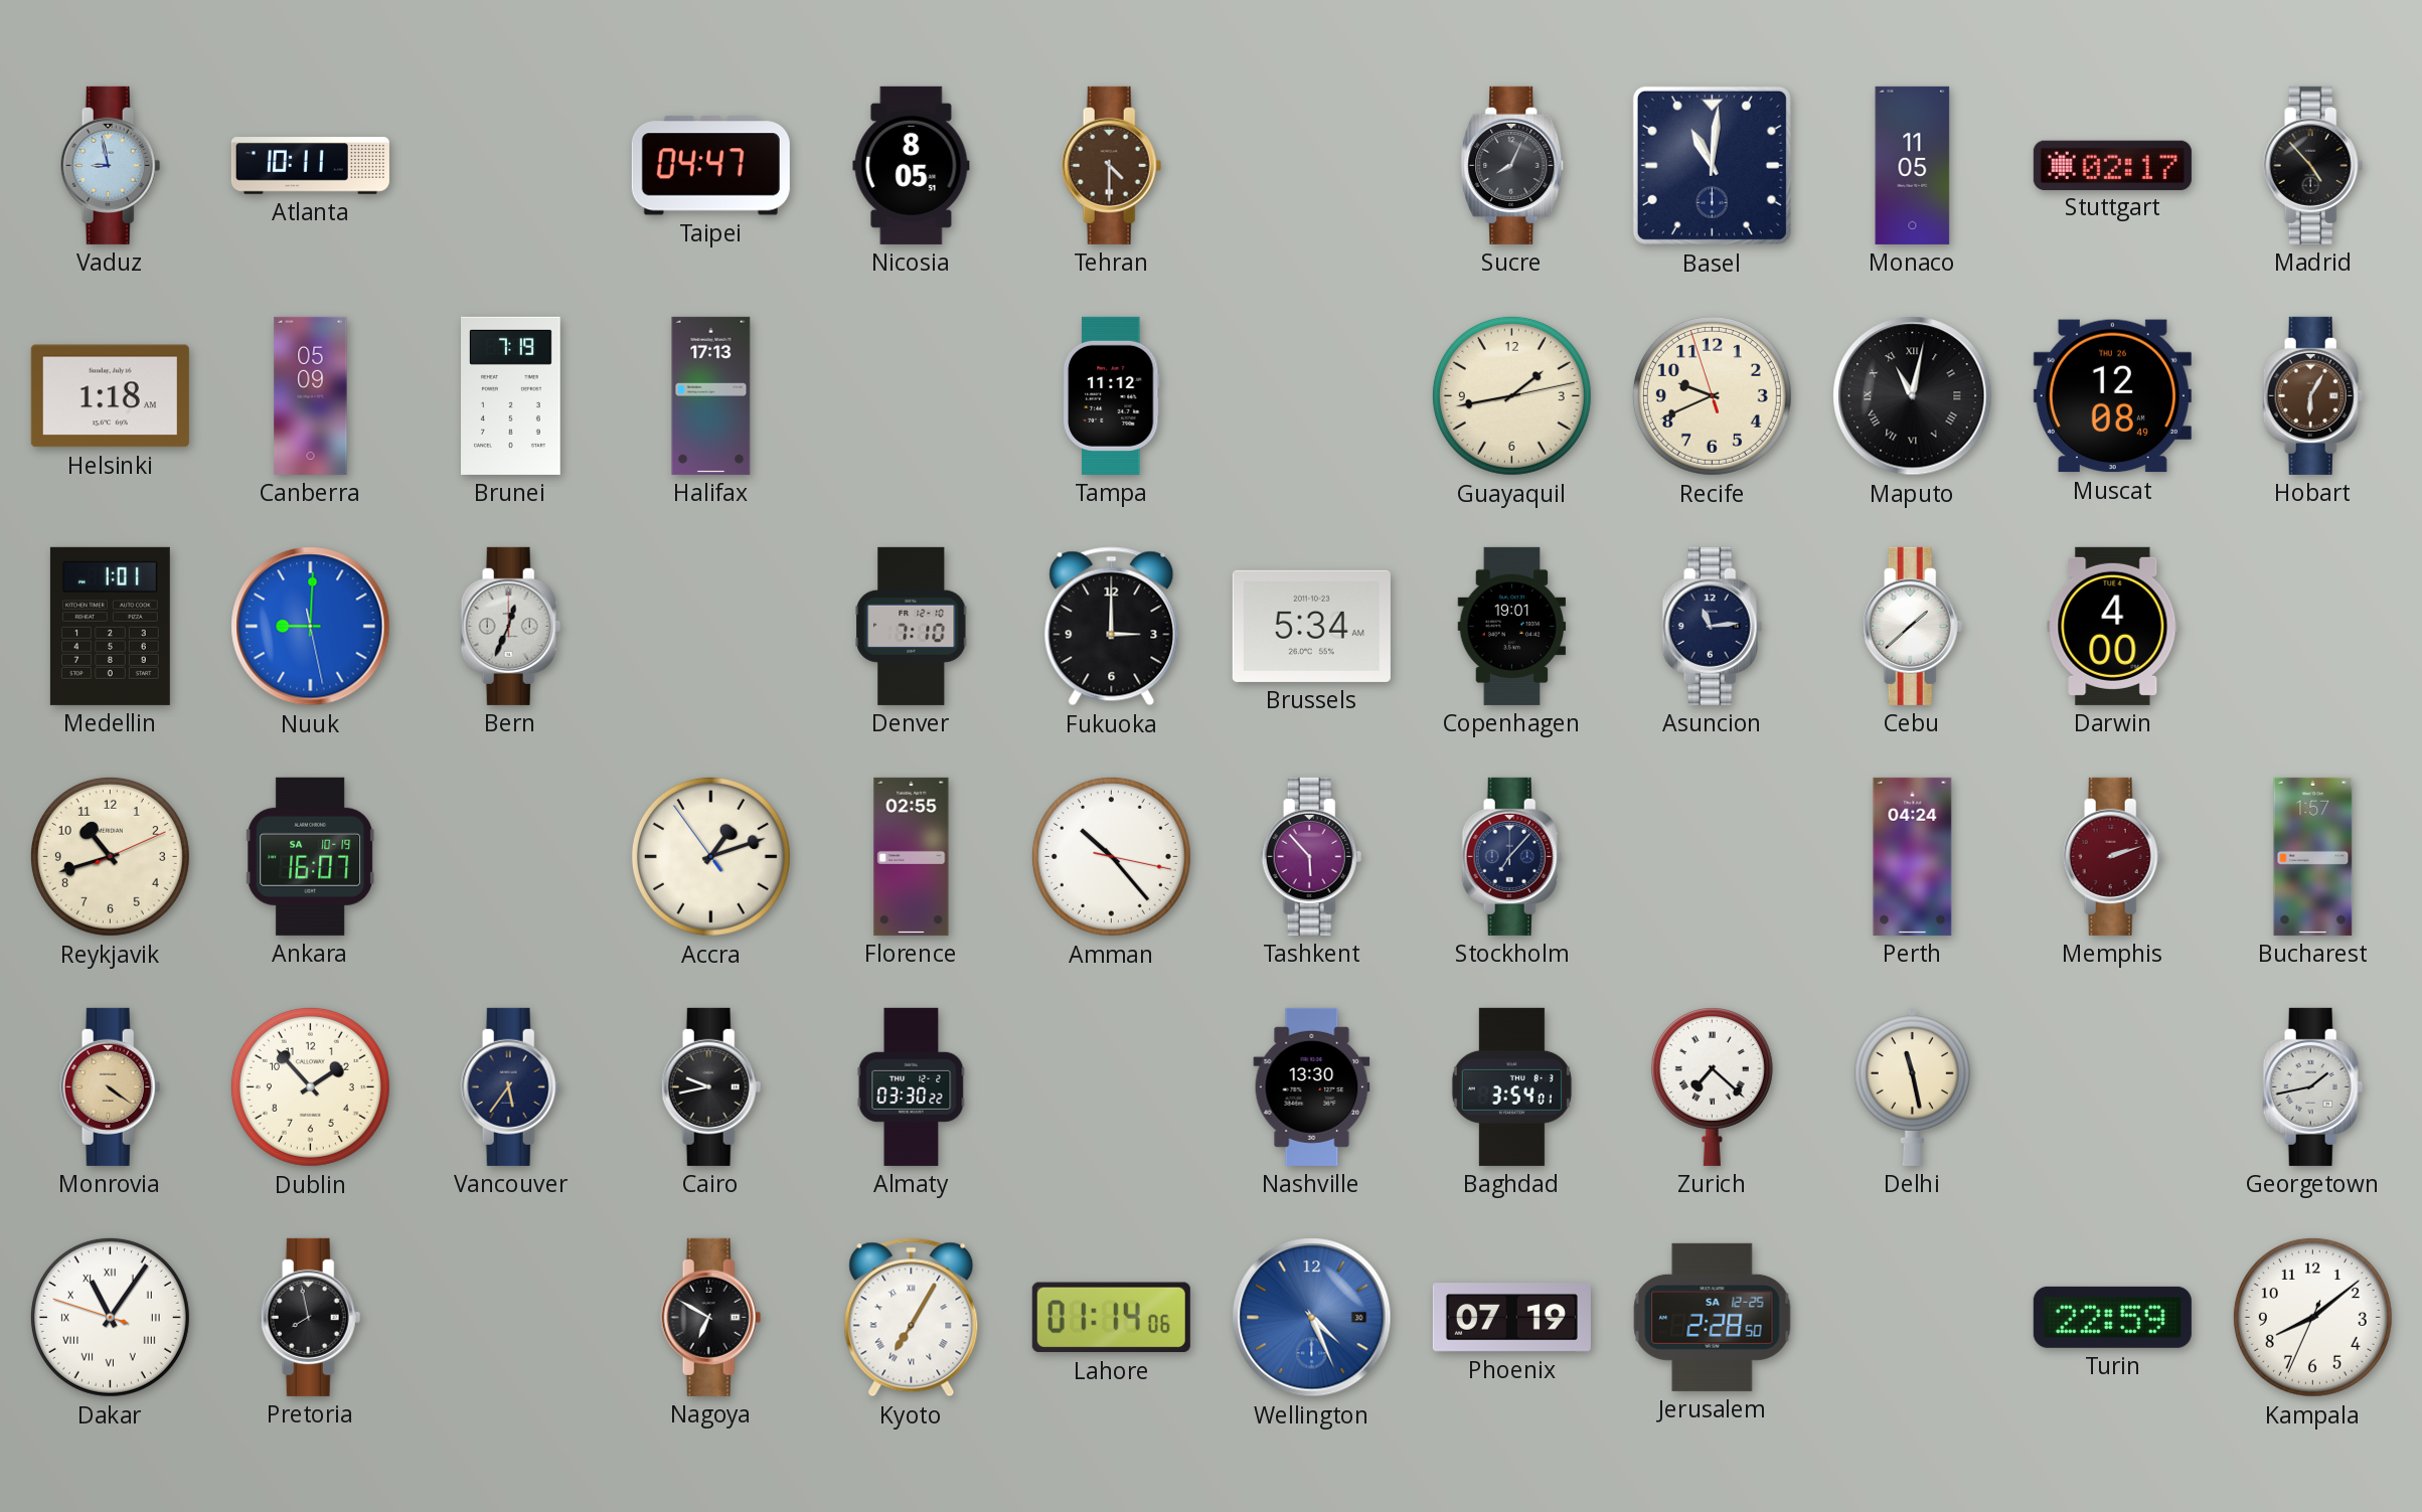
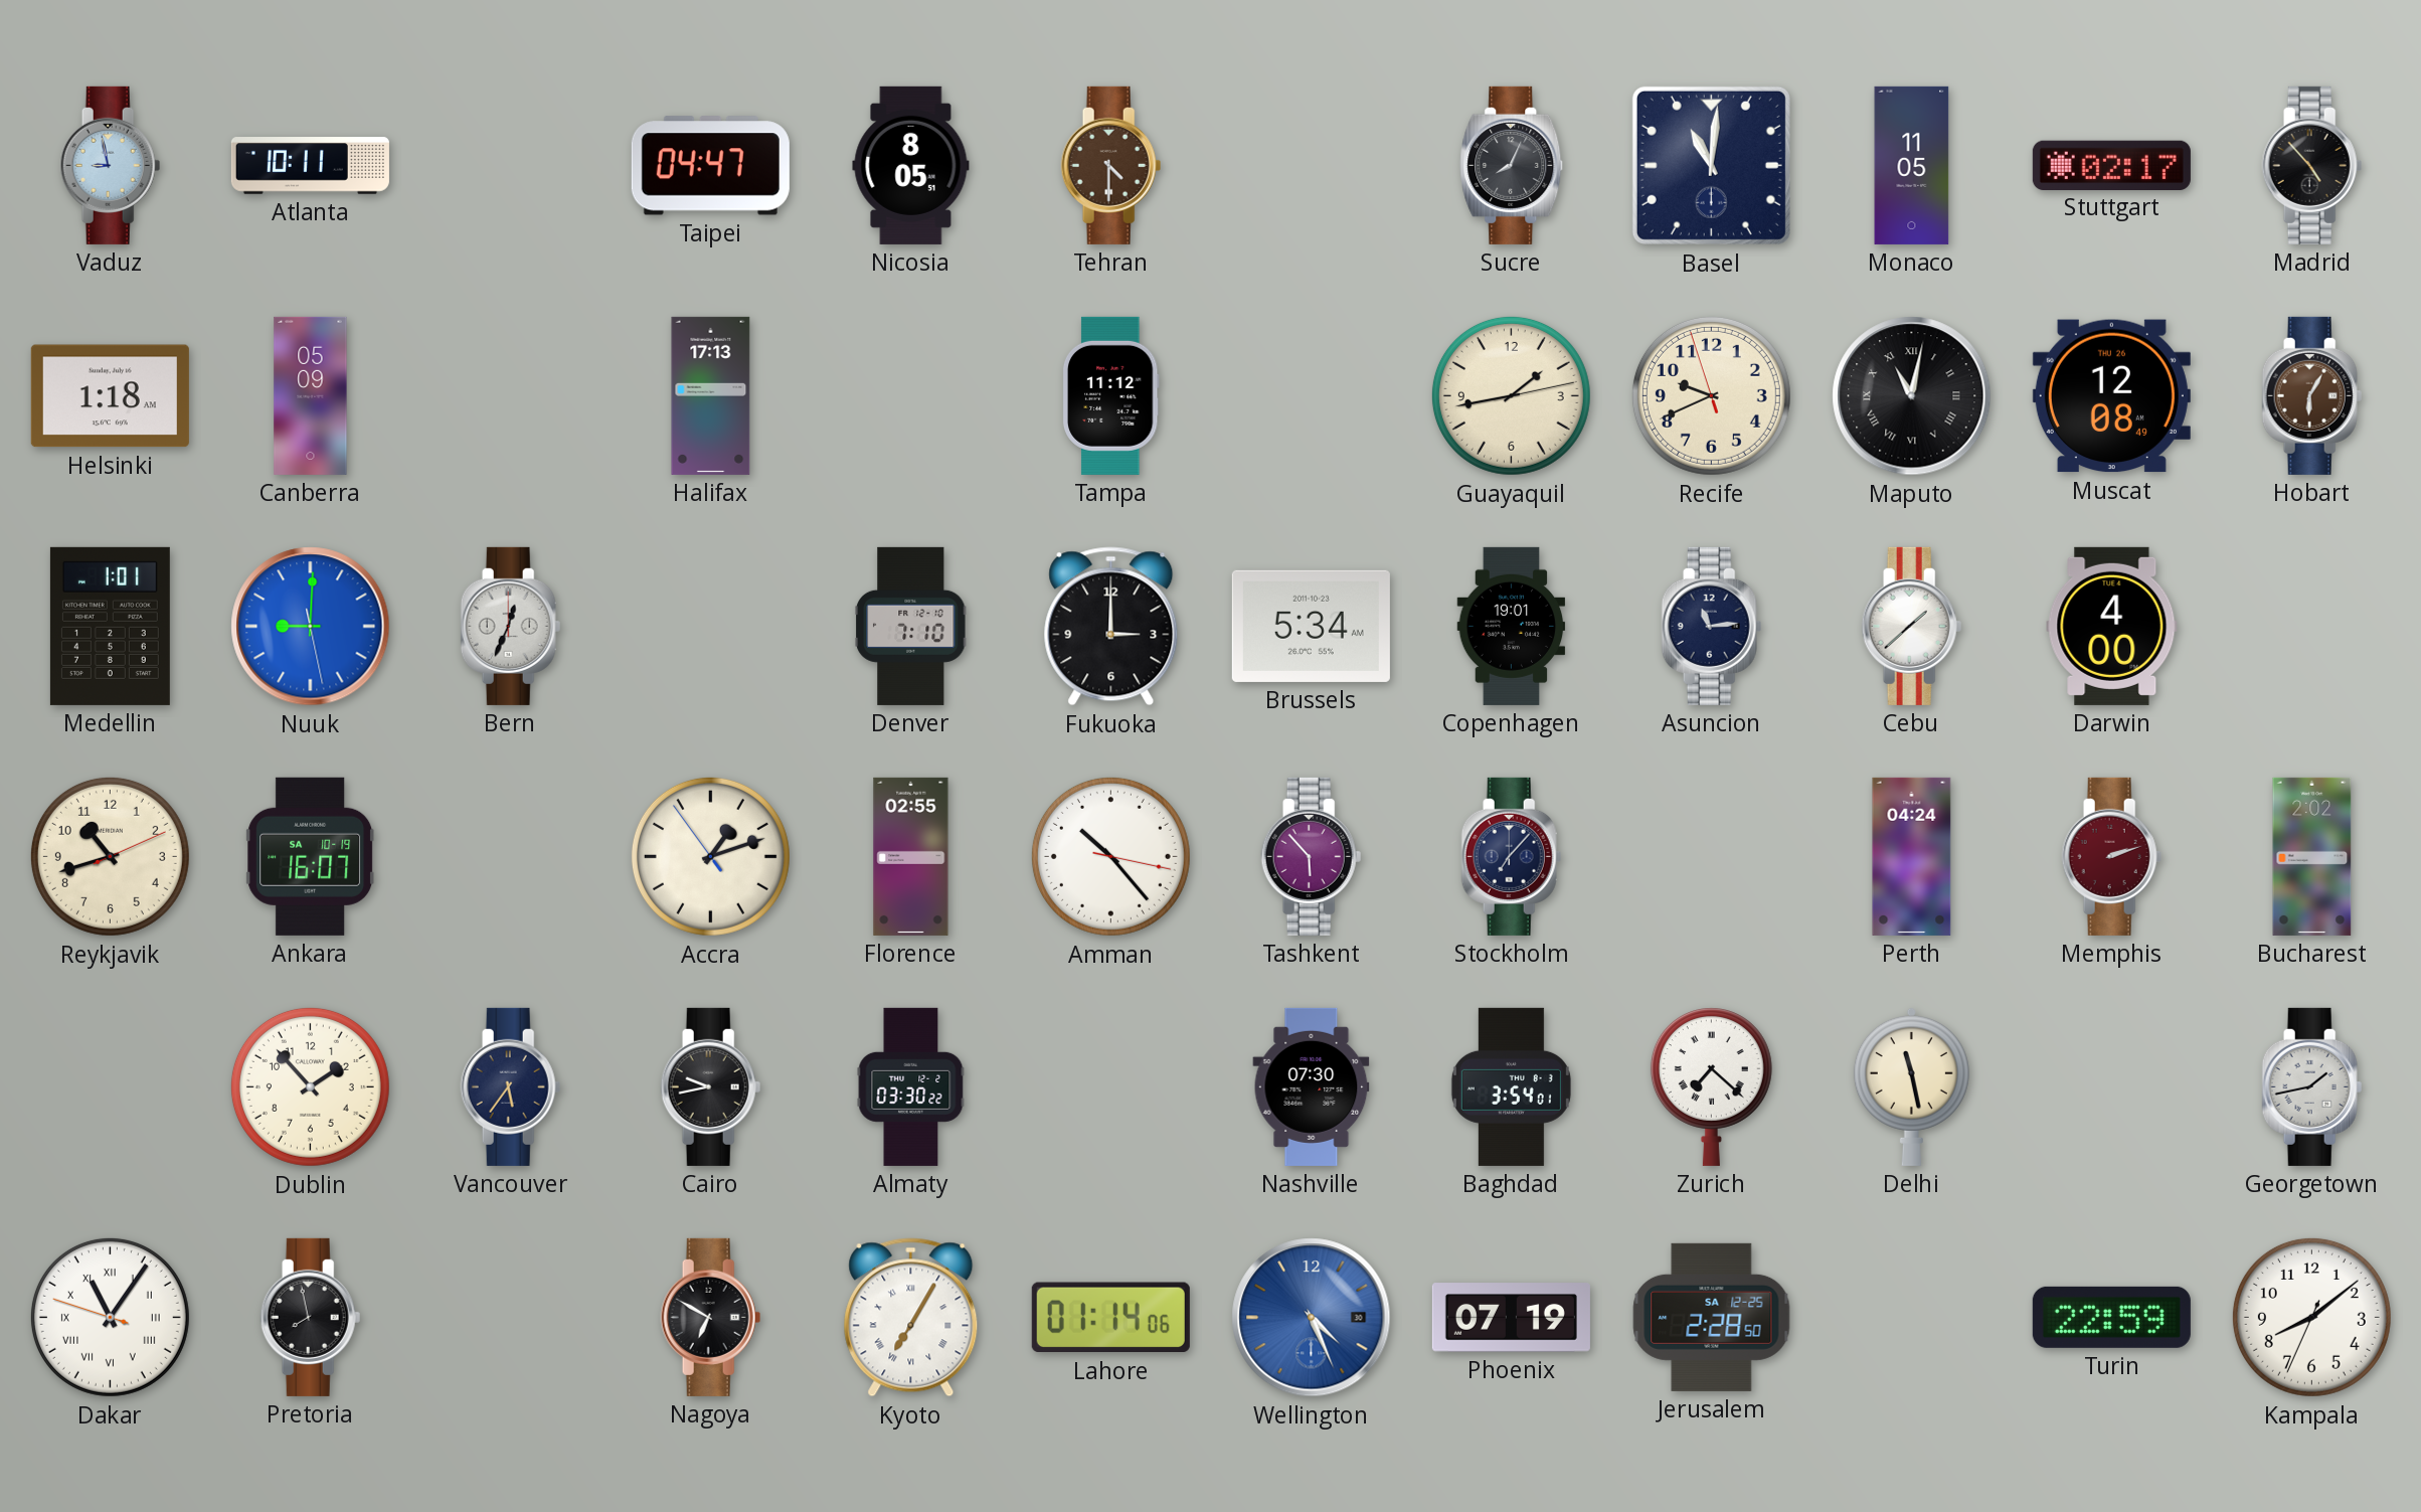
Brunei: 7:19 -> none (511, 395)
Bucharest: 1:57 -> 2:02 (2312, 856)
Monrovia: 4:21 -> none (111, 1086)
Nashville: 13:30 -> 07:30 (1312, 1086)
